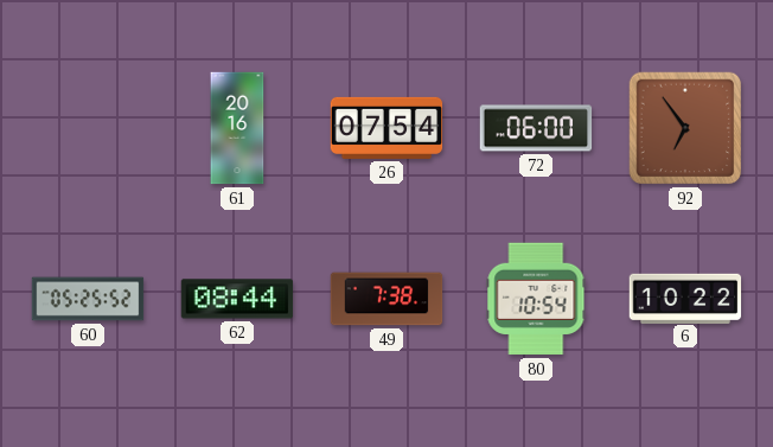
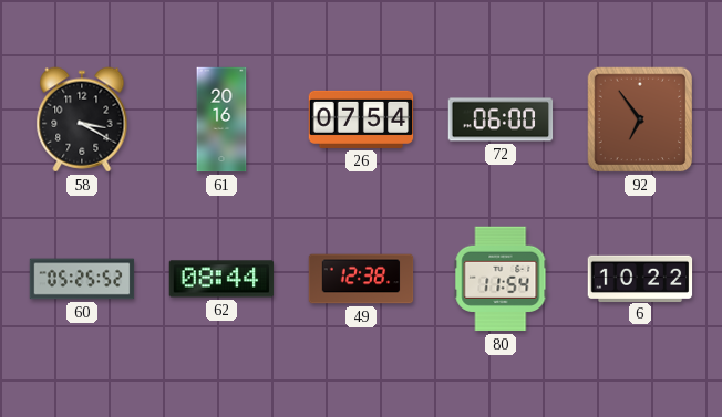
58: none -> 3:20 (82, 119)
49: 7:38 -> 12:38 (361, 279)
80: 10:54 -> 11:54 (501, 279)
